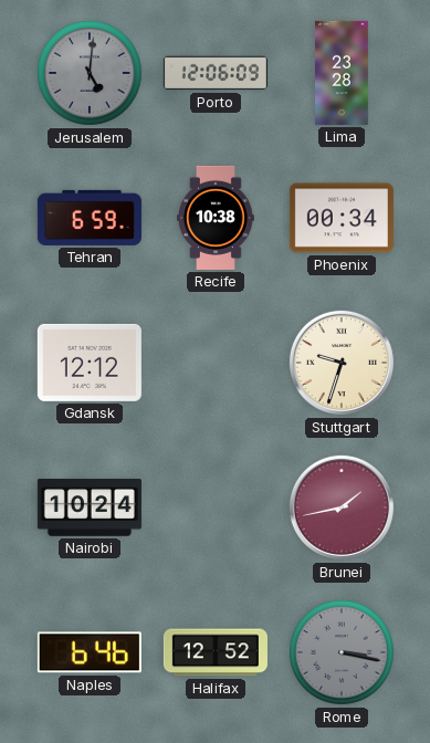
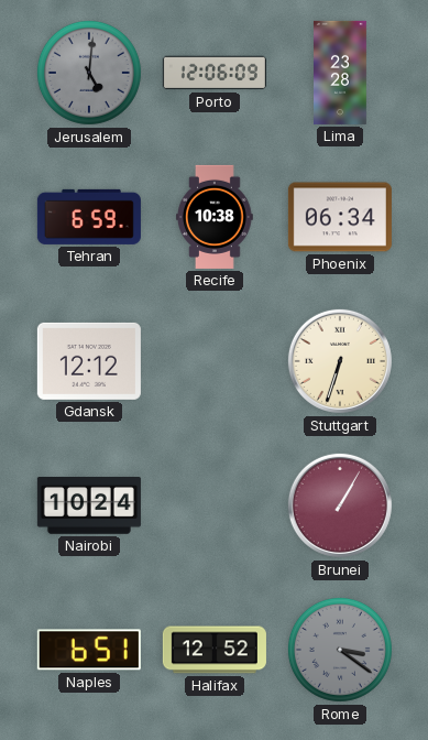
Phoenix: 00:34 -> 06:34 (340, 217)
Stuttgart: 9:33 -> 6:33 (340, 361)
Brunei: 1:43 -> 1:05 (340, 505)
Naples: 6:46 -> 6:51 (89, 650)
Rome: 3:17 -> 3:21 (340, 650)
